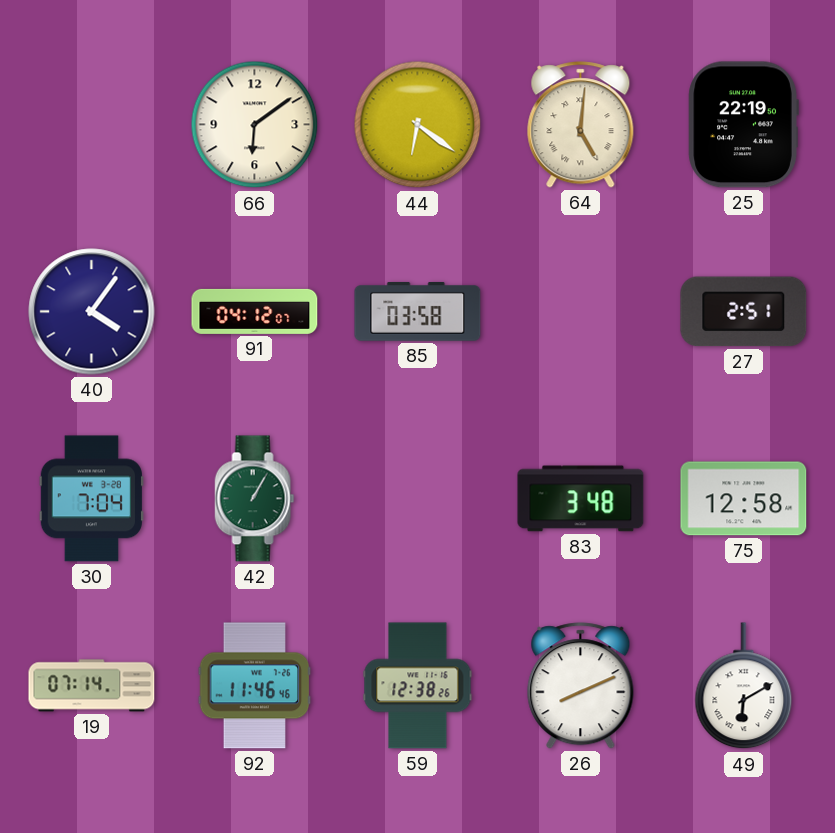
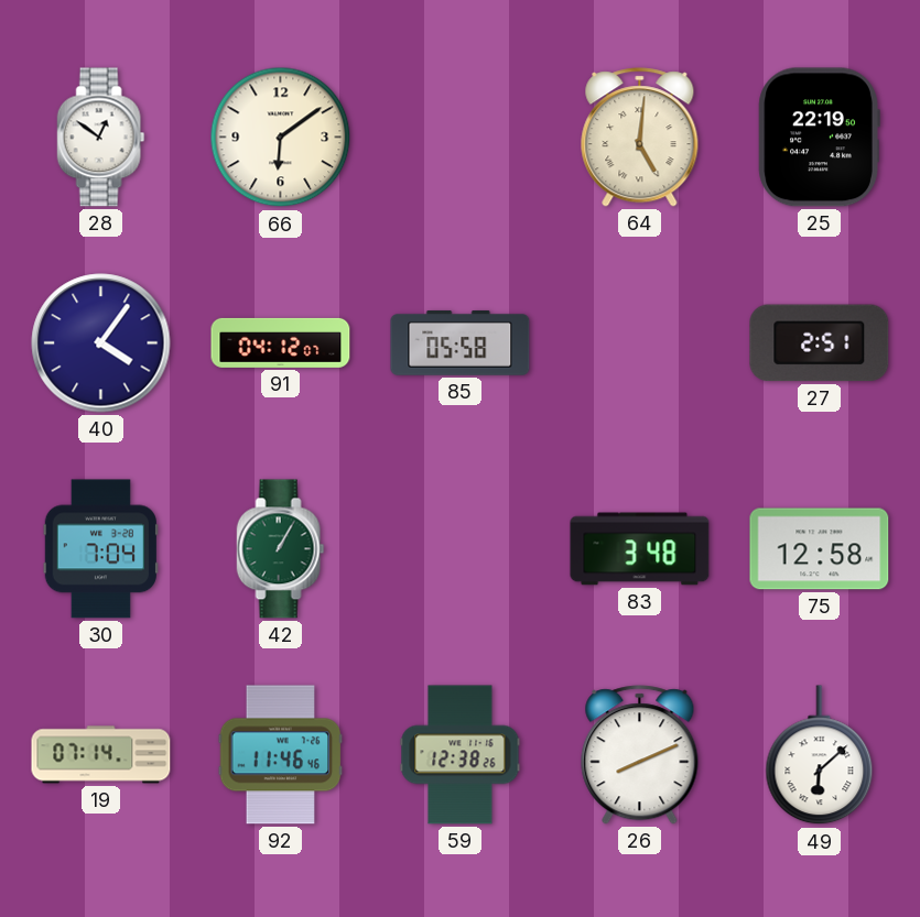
28: none -> 12:51 (101, 138)
44: 6:21 -> none (418, 125)
85: 03:58 -> 05:58 (461, 343)
49: 6:10 -> 6:08 (820, 755)
